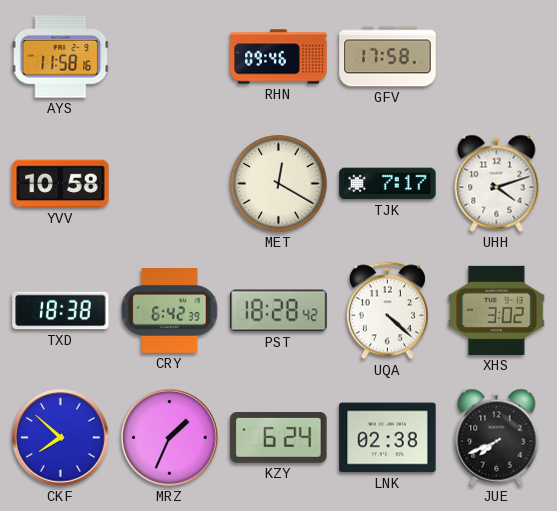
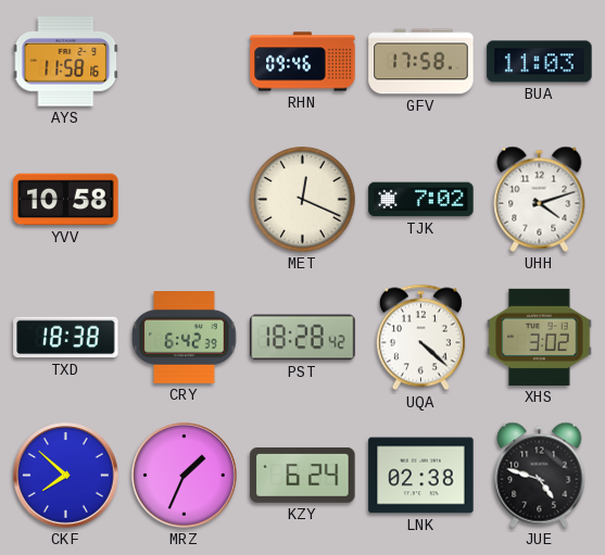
BUA: none -> 11:03 (540, 62)
MET: 12:20 -> 12:19 (303, 200)
TJK: 7:17 -> 7:02 (421, 200)
JUE: 7:41 -> 4:48 (540, 475)
